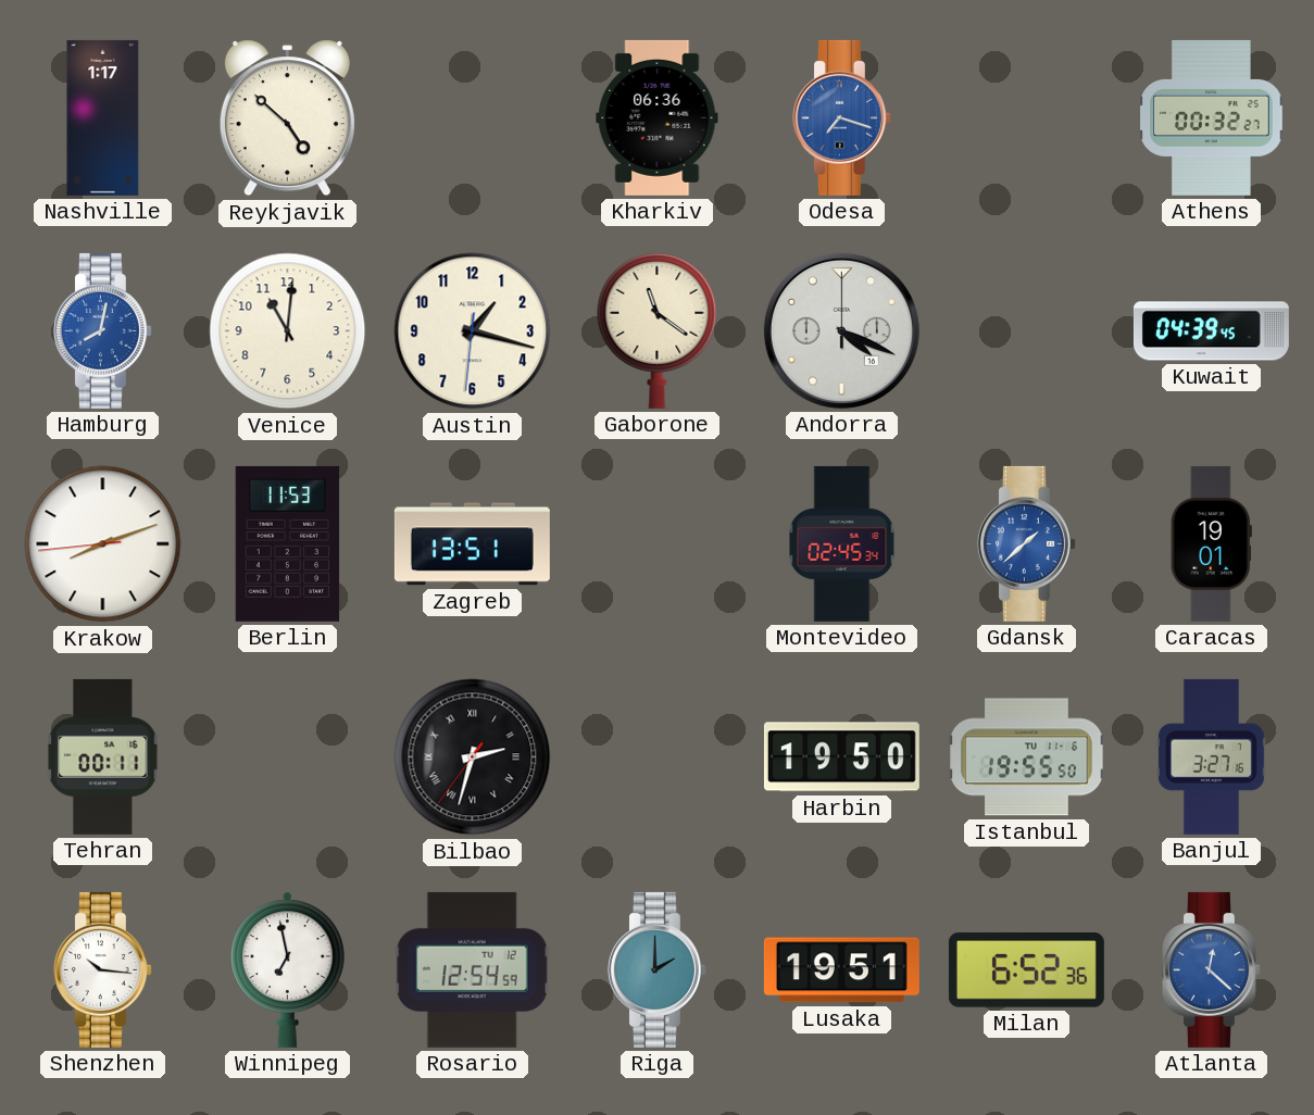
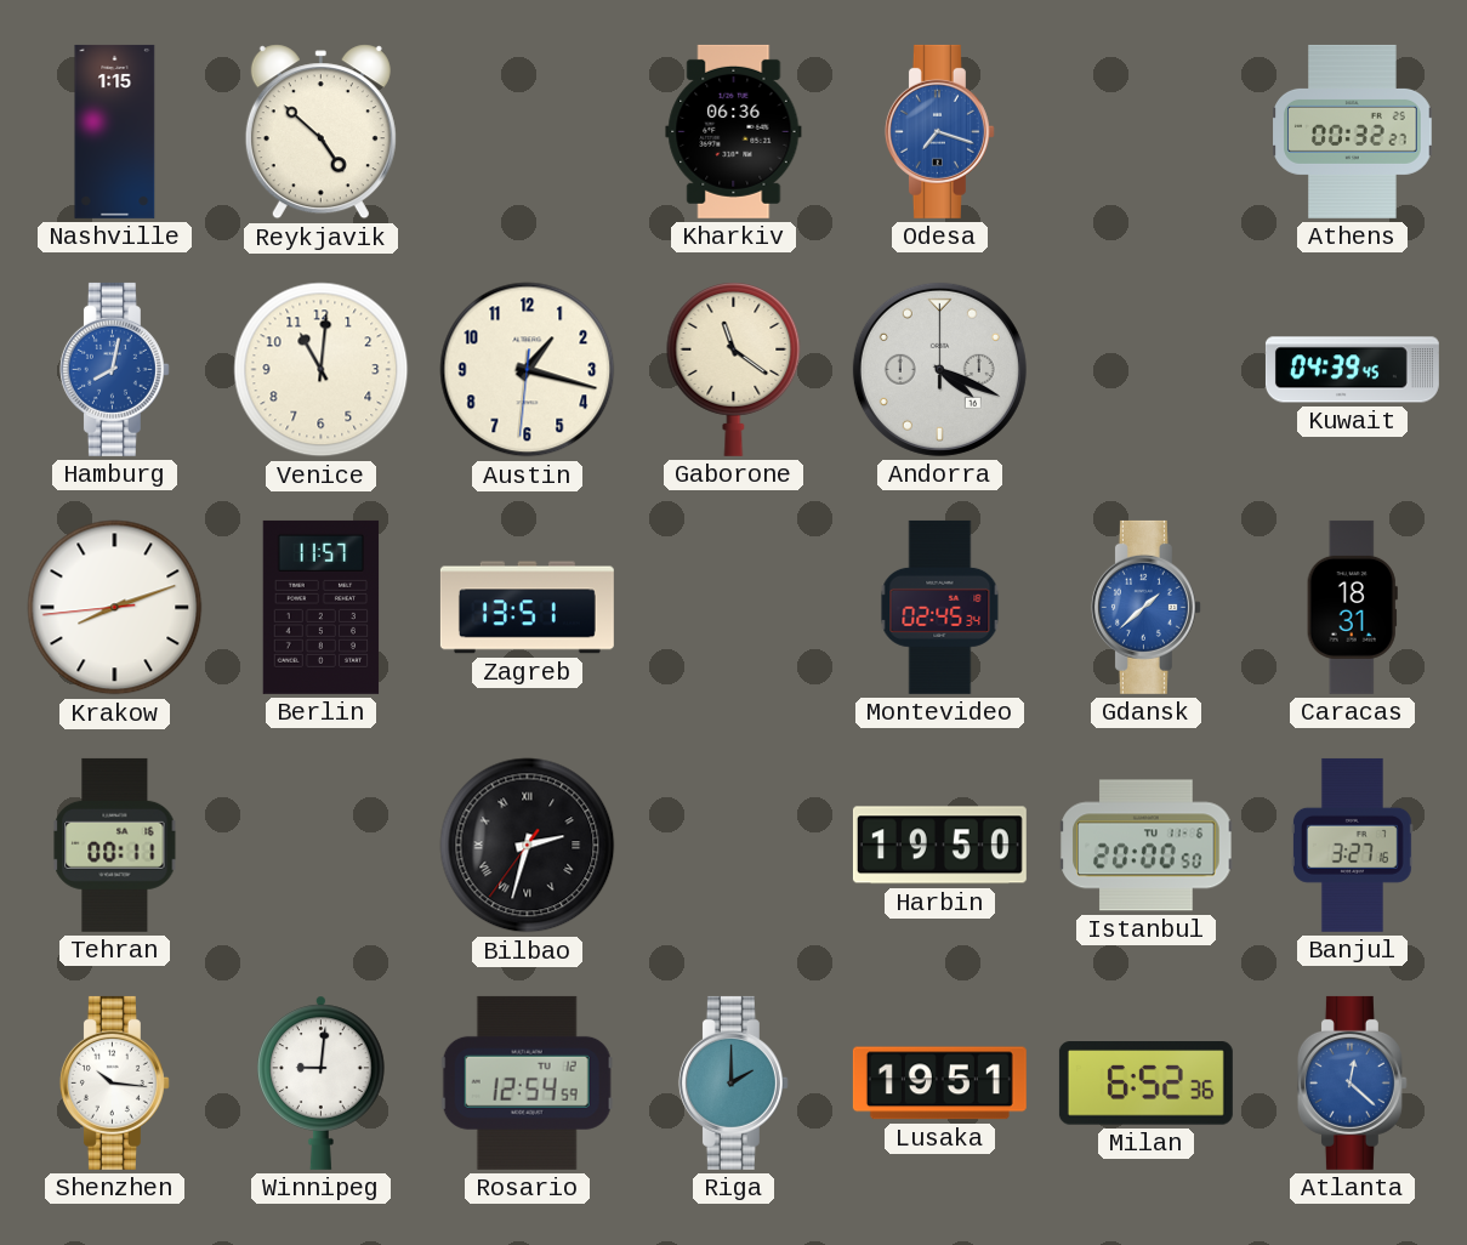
Nashville: 1:17 -> 1:15 (115, 131)
Berlin: 11:53 -> 11:57 (322, 607)
Caracas: 19:01 -> 18:31 (1352, 607)
Istanbul: 19:55 -> 20:00 (1147, 846)
Winnipeg: 6:58 -> 9:01 (322, 1082)
